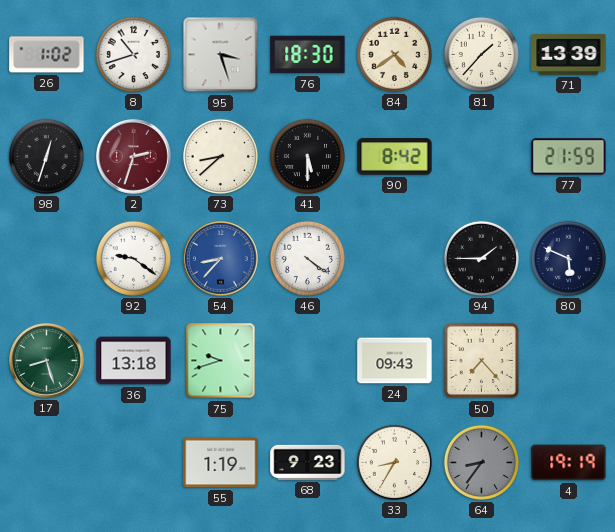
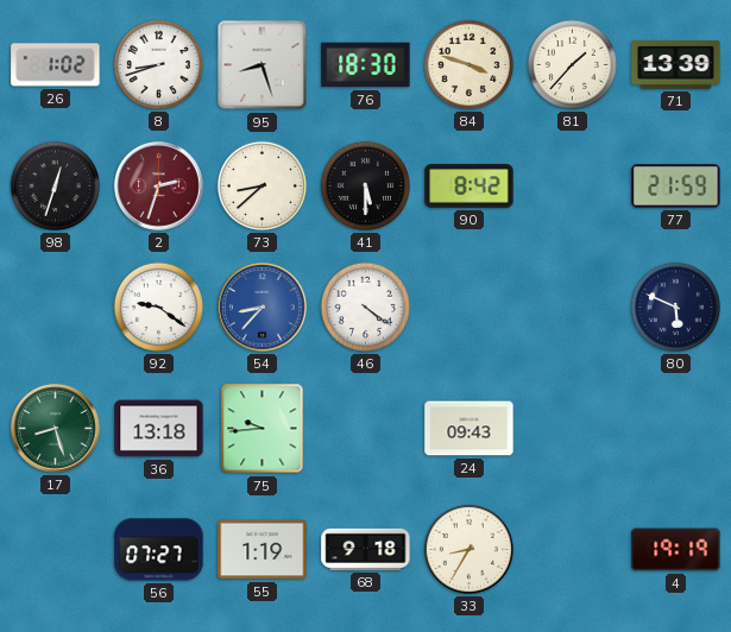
8: 10:42 -> 8:42 (158, 64)
95: 3:27 -> 8:27 (263, 65)
84: 4:39 -> 3:48 (468, 64)
94: 1:45 -> none (481, 258)
75: 9:42 -> 9:44 (263, 429)
50: 7:23 -> none (482, 361)
56: none -> 07:27 (159, 550)
68: 9:23 -> 9:18 (366, 549)
64: 8:36 -> none (481, 462)
